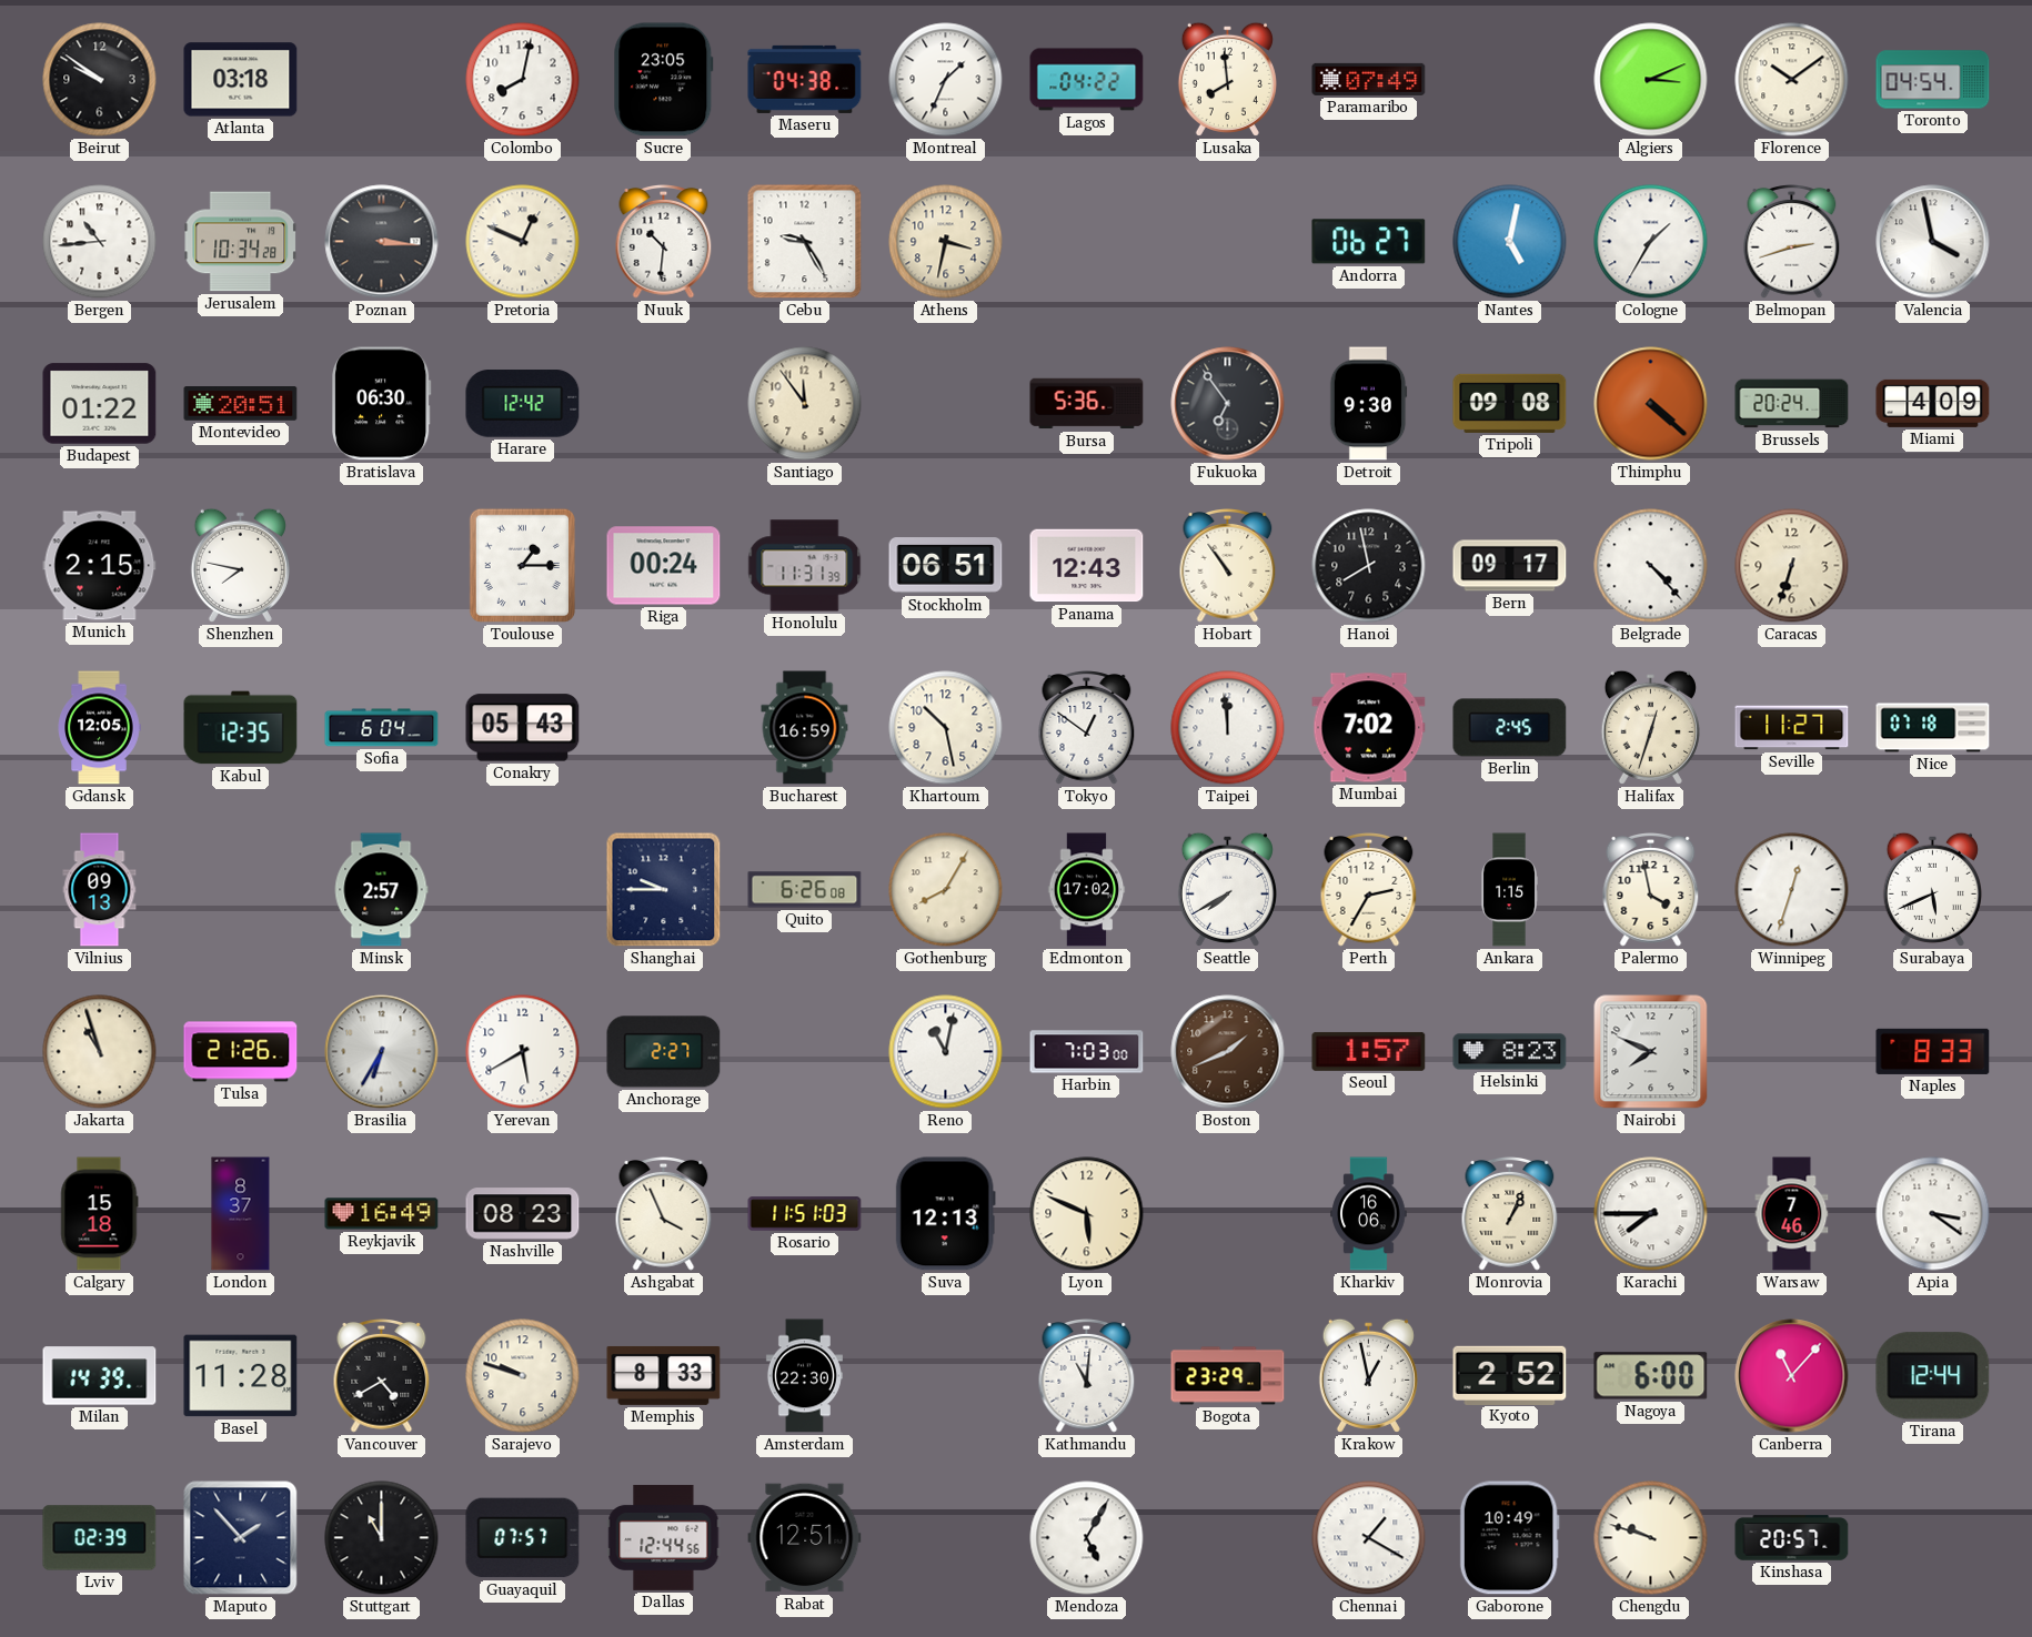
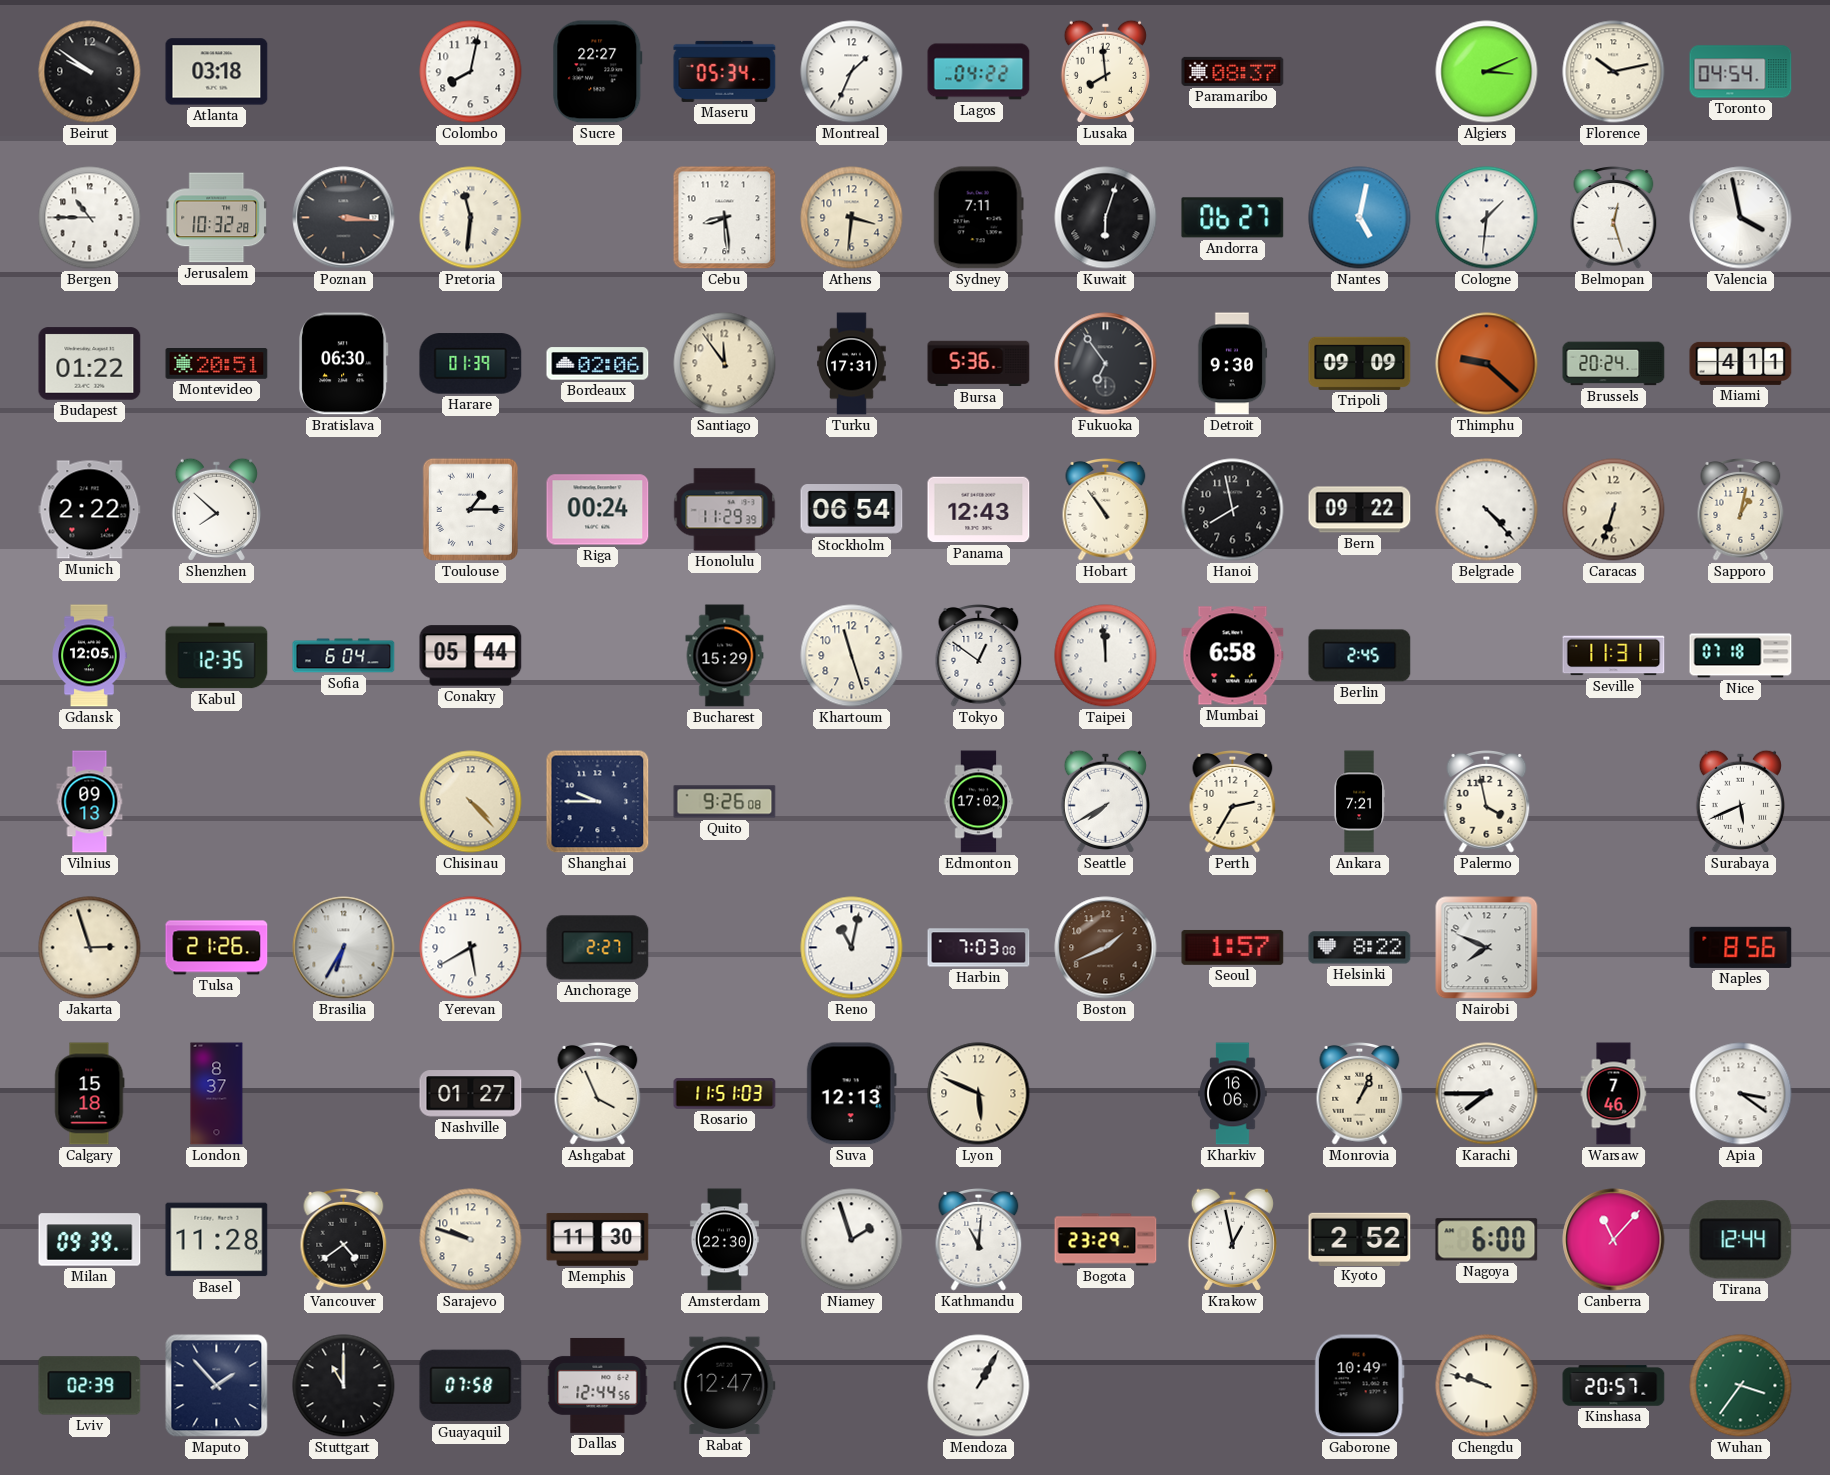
Sucre: 23:05 -> 22:27 (598, 72)
Maseru: 04:38 -> 05:34 (725, 71)
Paramaribo: 07:49 -> 08:37 (1233, 71)
Florence: 10:09 -> 10:13 (1614, 72)
Bergen: 10:44 -> 10:45 (90, 218)
Jerusalem: 10:34 -> 10:32 (217, 218)
Pretoria: 12:49 -> 11:31 (471, 218)
Nuuk: 10:31 -> none (664, 242)
Cebu: 9:25 -> 8:29 (725, 218)
Athens: 3:32 -> 3:31 (852, 218)
Sydney: none -> 7:11 (978, 218)
Kuwait: none -> 6:03 (1106, 218)
Cologne: 1:35 -> 1:31 (1487, 218)
Belmopan: 2:42 -> 12:27 (1614, 218)
Harare: 12:42 -> 01:39 (471, 364)
Bordeaux: none -> 02:06 (598, 364)
Turku: none -> 17:31 (852, 364)
Tripoli: 09:08 -> 09:09 (1360, 363)
Thimphu: 4:22 -> 9:22 (1487, 364)
Miami: 4:09 -> 4:11 (1741, 363)
Munich: 2:15 -> 2:22 (90, 510)
Shenzhen: 7:47 -> 7:52 (216, 509)
Honolulu: 11:31 -> 11:29 (725, 510)
Stockholm: 06:51 -> 06:54 (852, 510)
Bern: 09:17 -> 09:22 (1360, 510)
Sapporo: none -> 1:02 (1741, 510)
Conakry: 05:43 -> 05:44 (471, 656)
Bucharest: 16:59 -> 15:29 (725, 656)
Khartoum: 10:28 -> 11:27 (852, 656)
Mumbai: 7:02 -> 6:58 (1233, 656)
Halifax: 12:33 -> none (1650, 727)
Seville: 11:27 -> 11:31 (1614, 656)
Minsk: 2:57 -> none (381, 890)
Chisinau: none -> 4:23 (471, 802)
Quito: 6:26 -> 9:26 (725, 802)
Gothenburg: 8:05 -> none (946, 890)
Ankara: 1:15 -> 7:21 (1359, 802)
Winnipeg: 12:33 -> none (1792, 890)
Jakarta: 10:57 -> 2:57 (90, 948)
Helsinki: 8:23 -> 8:22 (1360, 948)
Naples: 8:33 -> 8:56 (1741, 947)
Reykjavik: 16:49 -> none (382, 1214)
Nashville: 08:23 -> 01:27 (471, 1094)
Milan: 14:39 -> 09:39 (90, 1240)
Vancouver: 4:40 -> 4:39 (344, 1240)
Memphis: 8:33 -> 11:30 (598, 1239)
Niamey: none -> 1:57 (852, 1240)
Guayaquil: 07:57 -> 07:58 (471, 1386)
Rabat: 12:51 -> 12:47 (725, 1386)
Mendoza: 5:05 -> 1:05 (979, 1386)
Chennai: 1:20 -> none (1369, 1538)
Wuhan: none -> 3:36 (1741, 1386)
